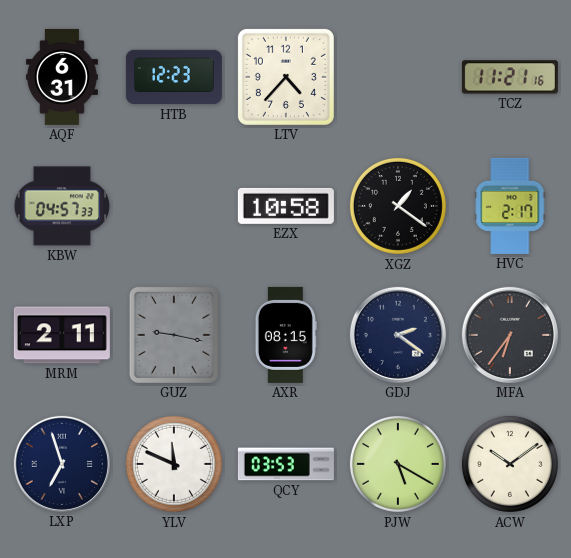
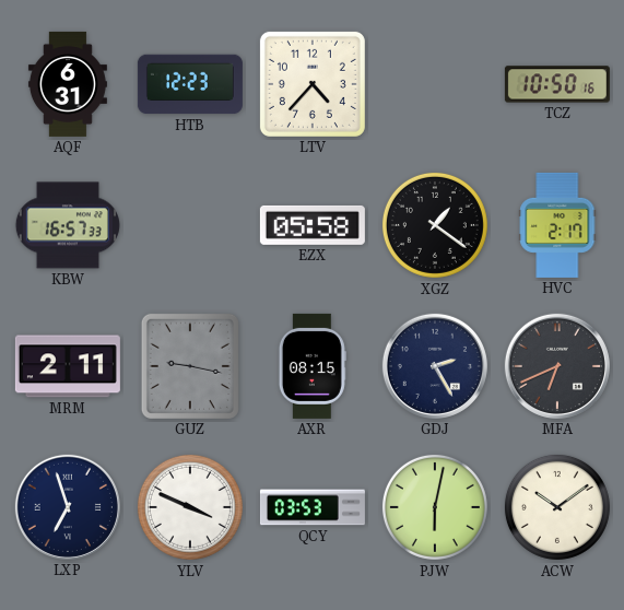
TCZ: 11:21 -> 10:50 (557, 84)
KBW: 04:57 -> 16:57 (68, 225)
EZX: 10:58 -> 05:58 (313, 225)
GDJ: 2:21 -> 2:25 (435, 366)
MFA: 6:36 -> 6:41 (557, 366)
YLV: 11:49 -> 3:49 (190, 507)
PJW: 5:20 -> 6:02 (435, 507)
